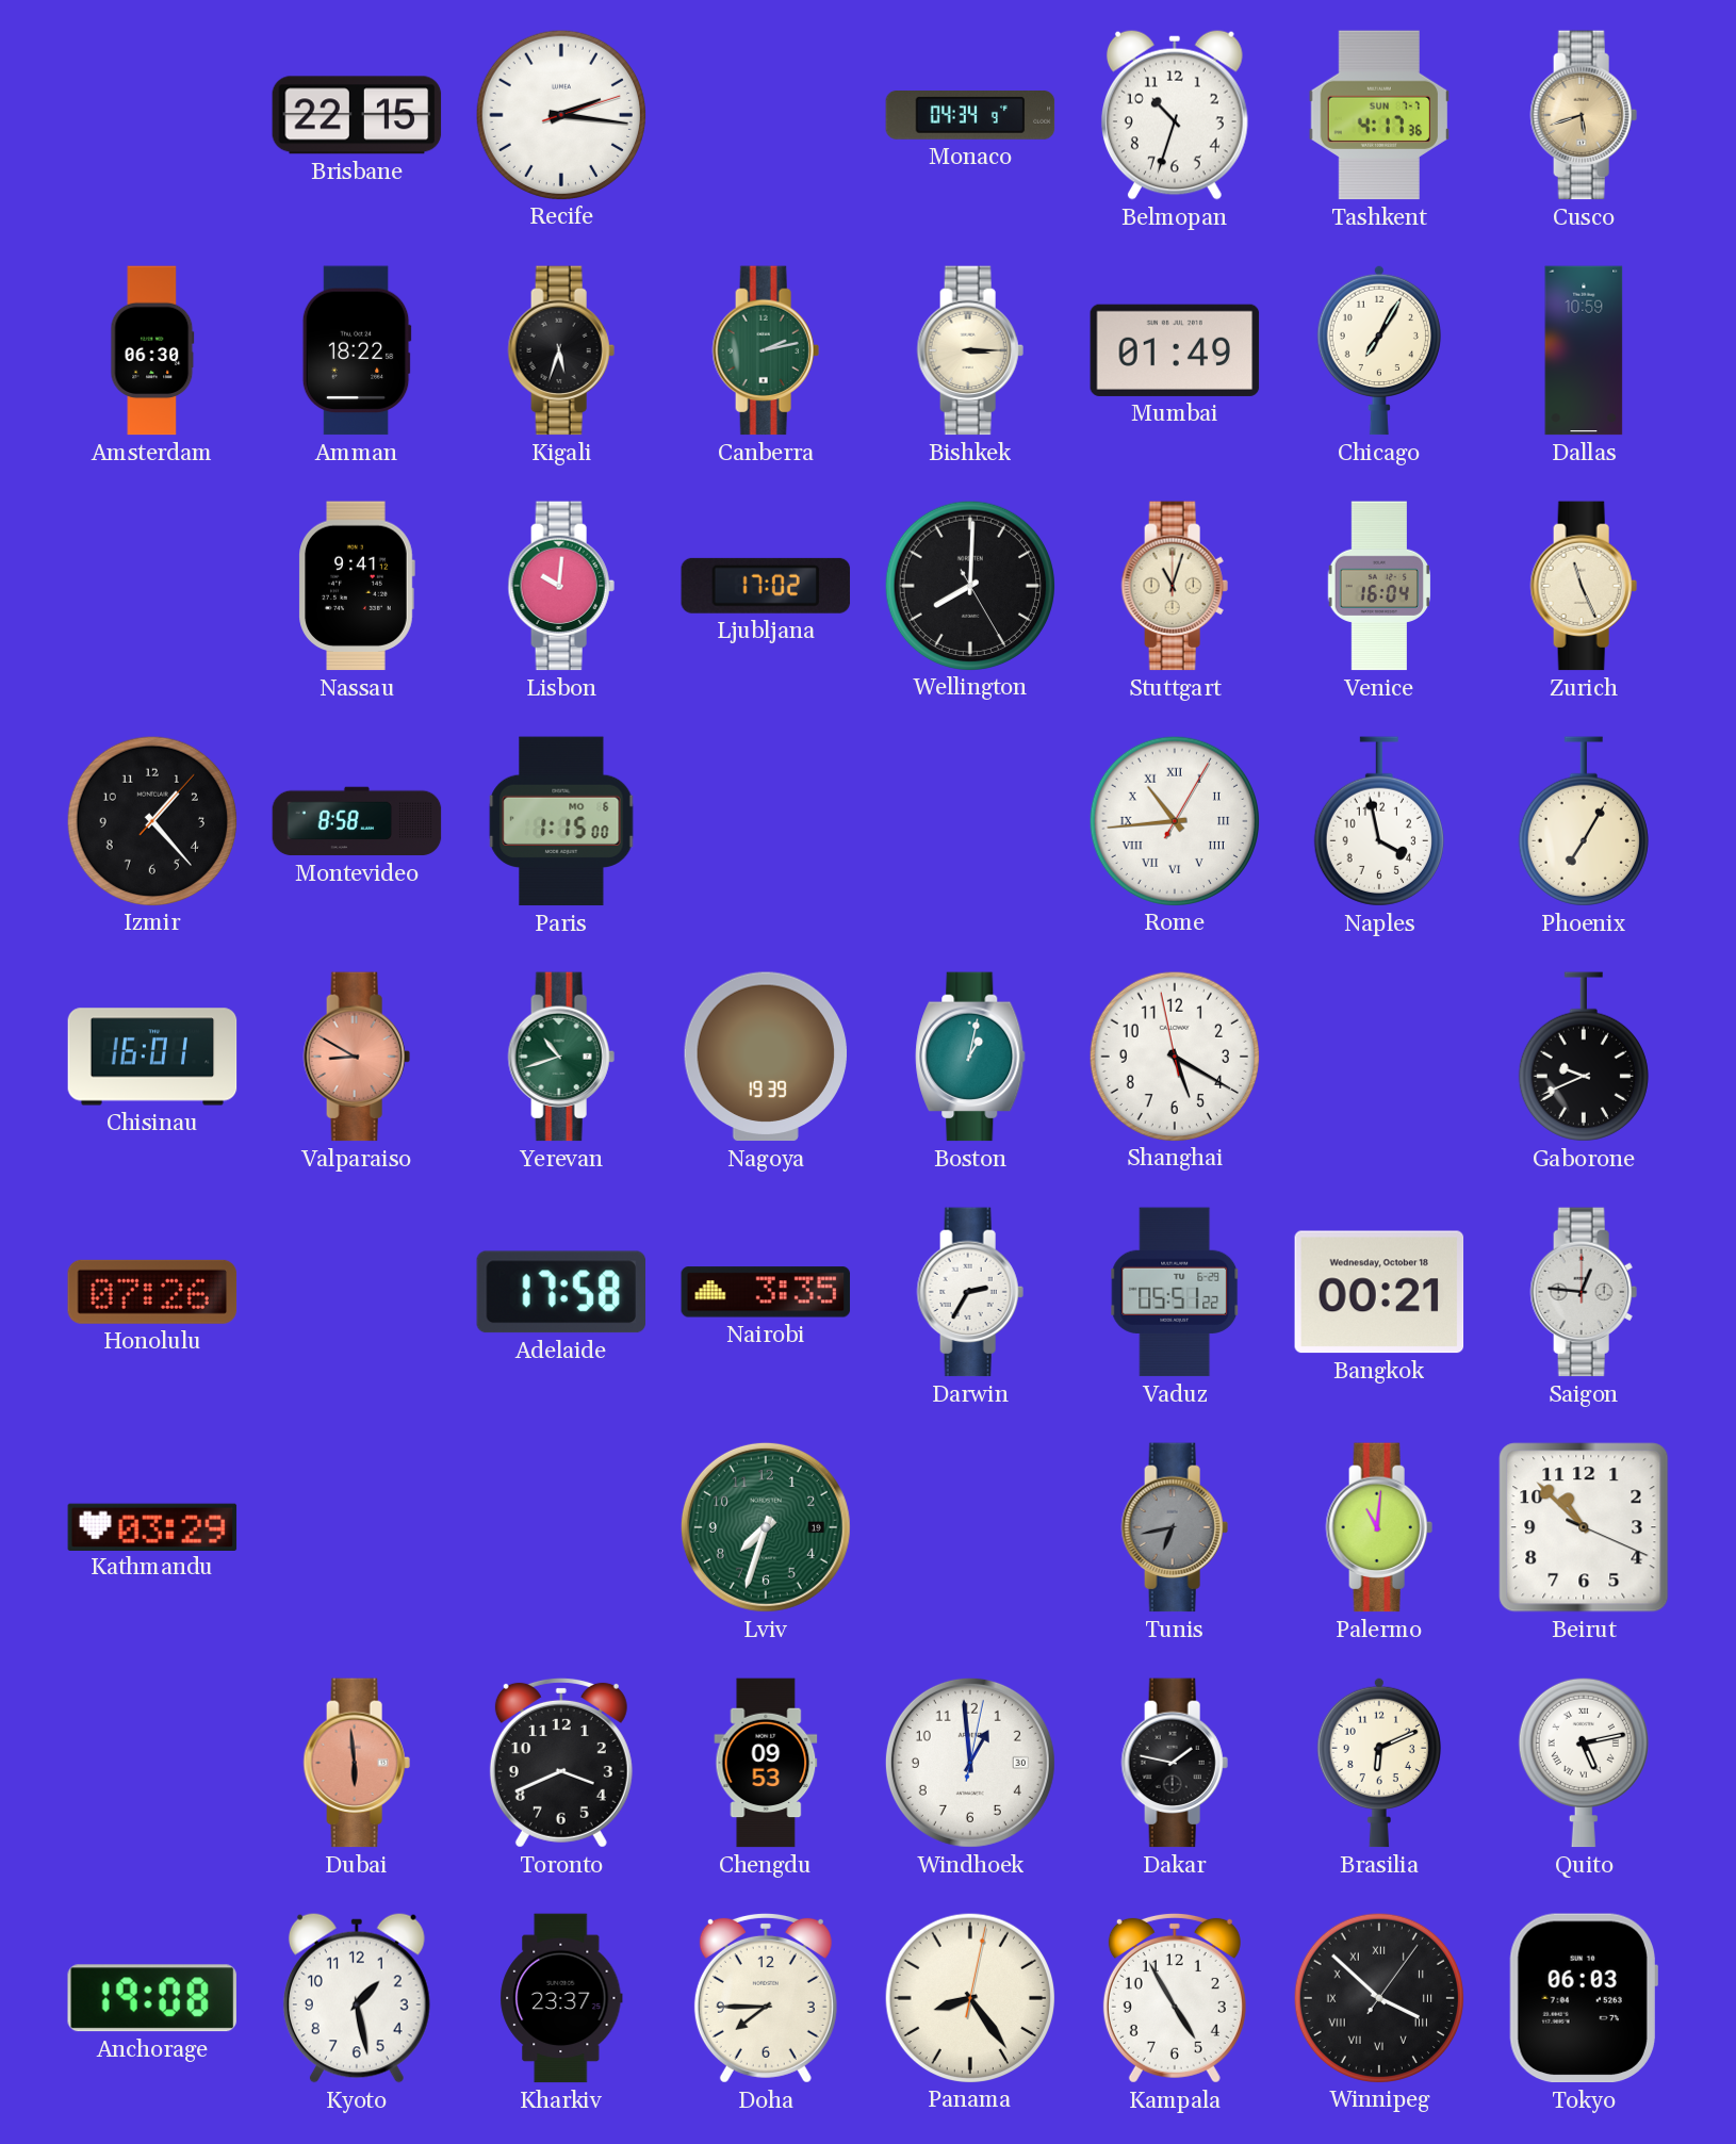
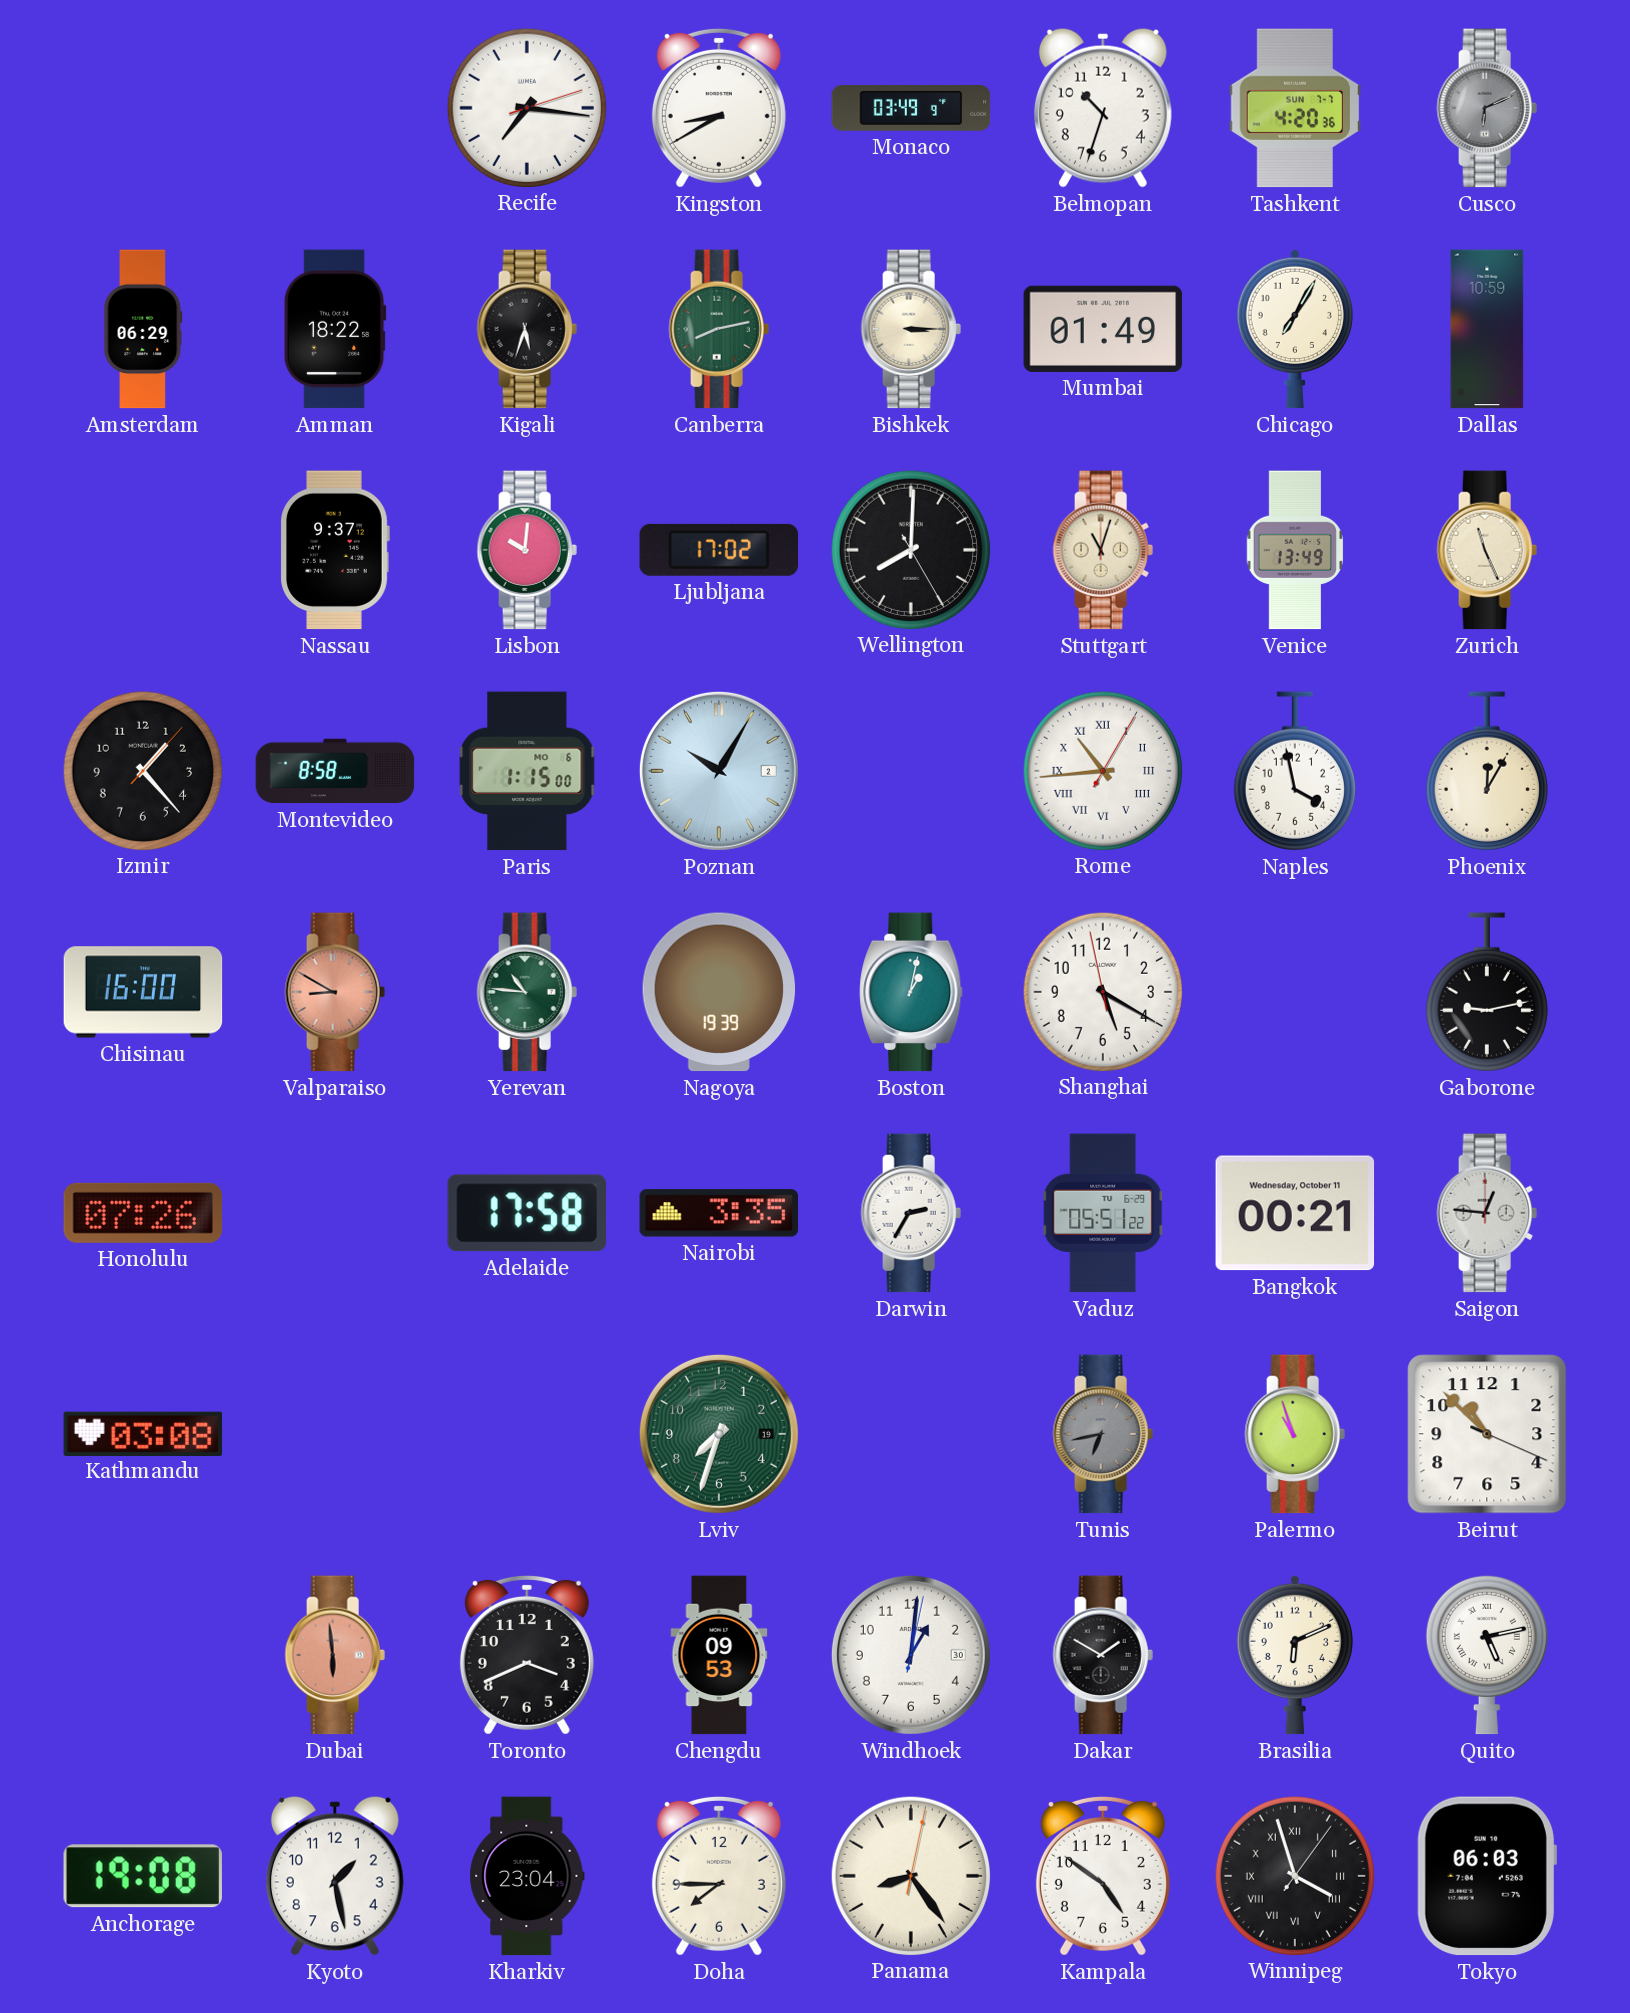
Brisbane: 22:15 -> none (357, 115)
Recife: 2:16 -> 7:16 (526, 107)
Kingston: none -> 8:40 (719, 108)
Monaco: 04:34 -> 03:49 (911, 109)
Tashkent: 4:17 -> 4:20 (1295, 108)
Cusco: 5:42 -> 6:11 (1487, 108)
Cusco dial: champagne -> grey (1487, 108)
Amsterdam: 06:30 -> 06:29 (143, 329)
Canberra: 2:13 -> 8:13 (719, 329)
Nassau: 9:41 -> 9:37 (335, 550)
Venice: 16:04 -> 13:49 (1294, 550)
Poznan: none -> 10:05 (719, 771)
Phoenix: 7:05 -> 12:05 (1487, 771)
Chisinau: 16:01 -> 16:00 (143, 992)
Yerevan: 10:42 -> 10:46 (527, 992)
Gaborone: 9:41 -> 9:13 (1487, 992)
Bangkok date: Wednesday, October 18 -> Wednesday, October 11 (1295, 1213)
Kathmandu: 03:29 -> 03:08 (143, 1433)
Palermo: 11:01 -> 10:57 (1295, 1434)
Windhoek: 12:59 -> 1:01 (911, 1655)
Dakar: 1:47 -> 1:50 (1103, 1655)
Kharkiv: 23:37 -> 23:04 (527, 1876)
Kampala: 4:55 -> 4:51 (1103, 1876)
Winnipeg: 3:52 -> 3:57 (1294, 1875)
